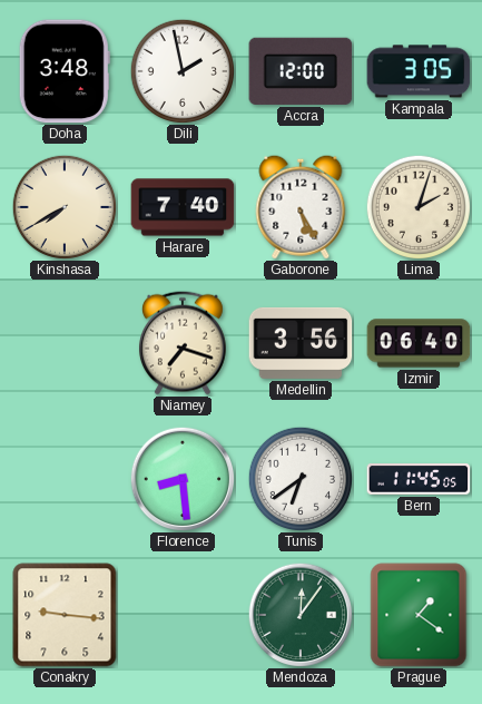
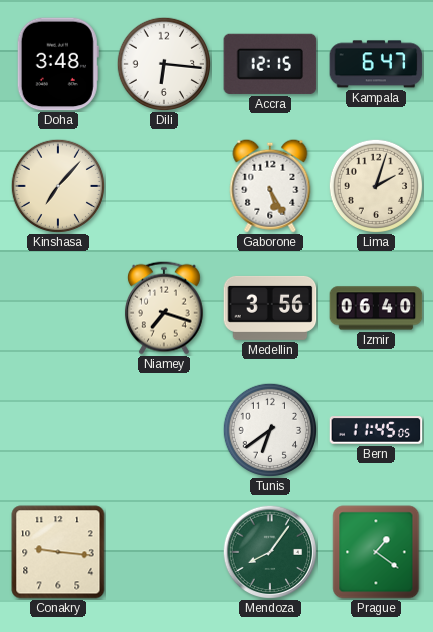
Dili: 1:58 -> 6:16 (163, 63)
Accra: 12:00 -> 12:15 (270, 64)
Kampala: 3:05 -> 6:47 (376, 64)
Kinshasa: 7:40 -> 7:07 (57, 185)
Harare: 7:40 -> none (183, 207)
Florence: 8:29 -> none (183, 479)
Mendoza: 12:06 -> 8:06 (270, 552)
